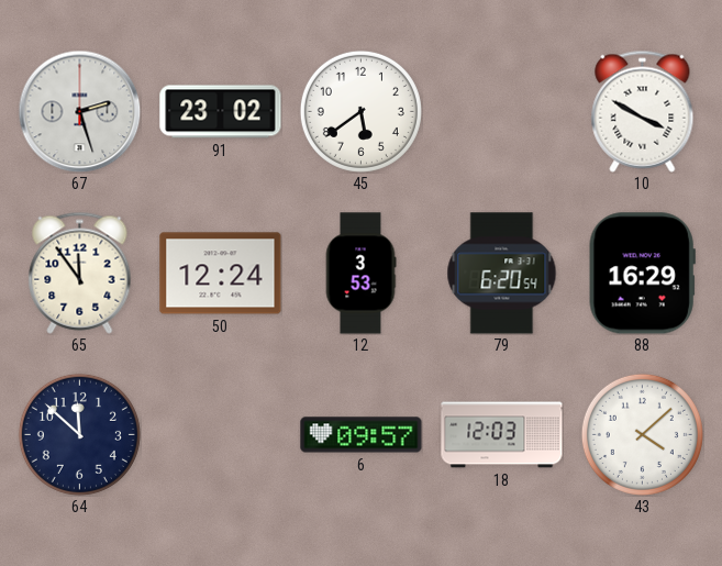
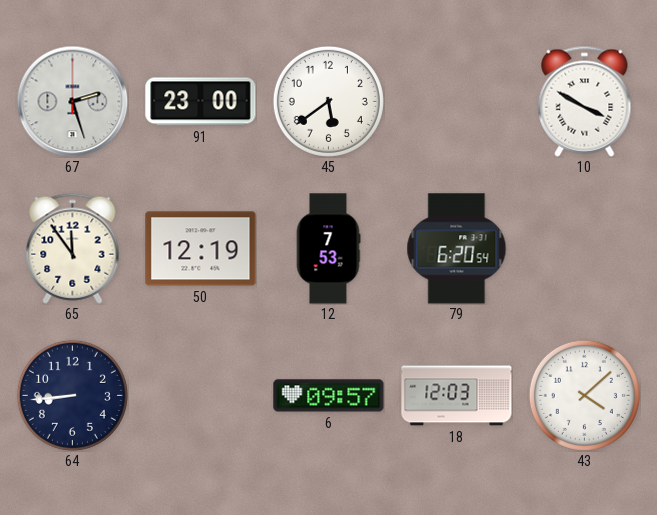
91: 23:02 -> 23:00 (201, 102)
50: 12:24 -> 12:19 (201, 249)
12: 3:53 -> 7:53 (328, 249)
88: 16:29 -> none (642, 274)
64: 11:52 -> 8:44 (72, 395)
